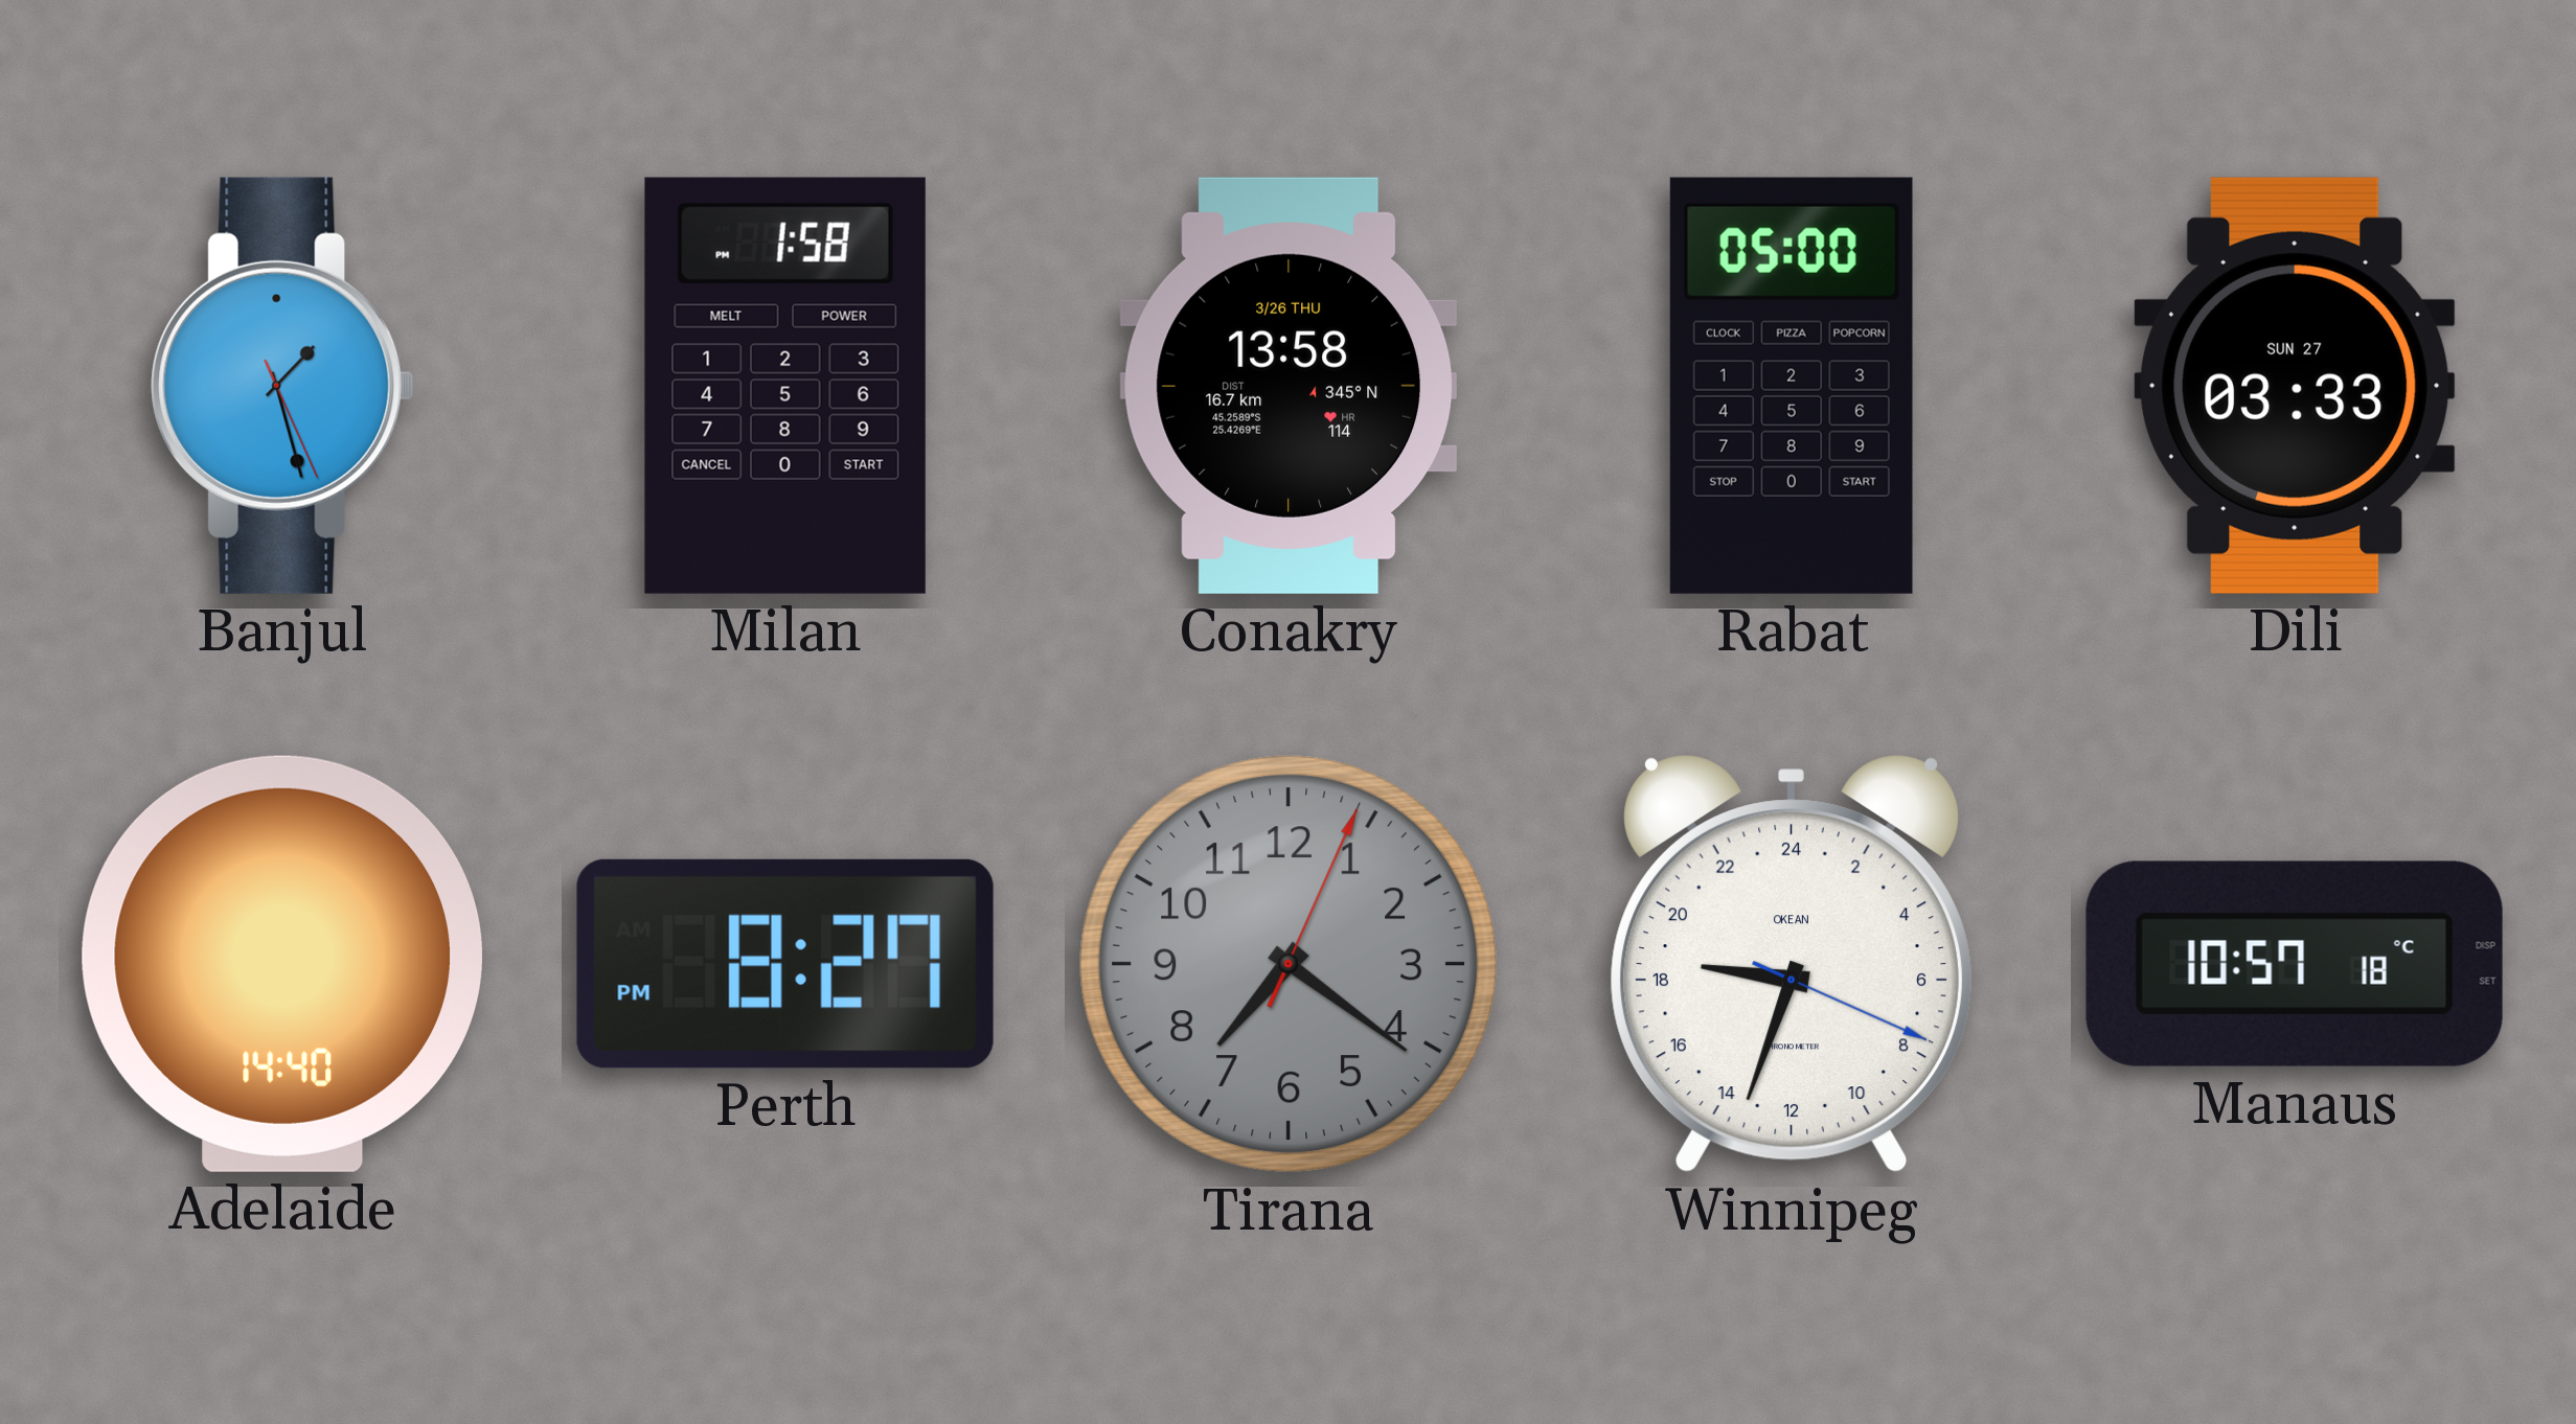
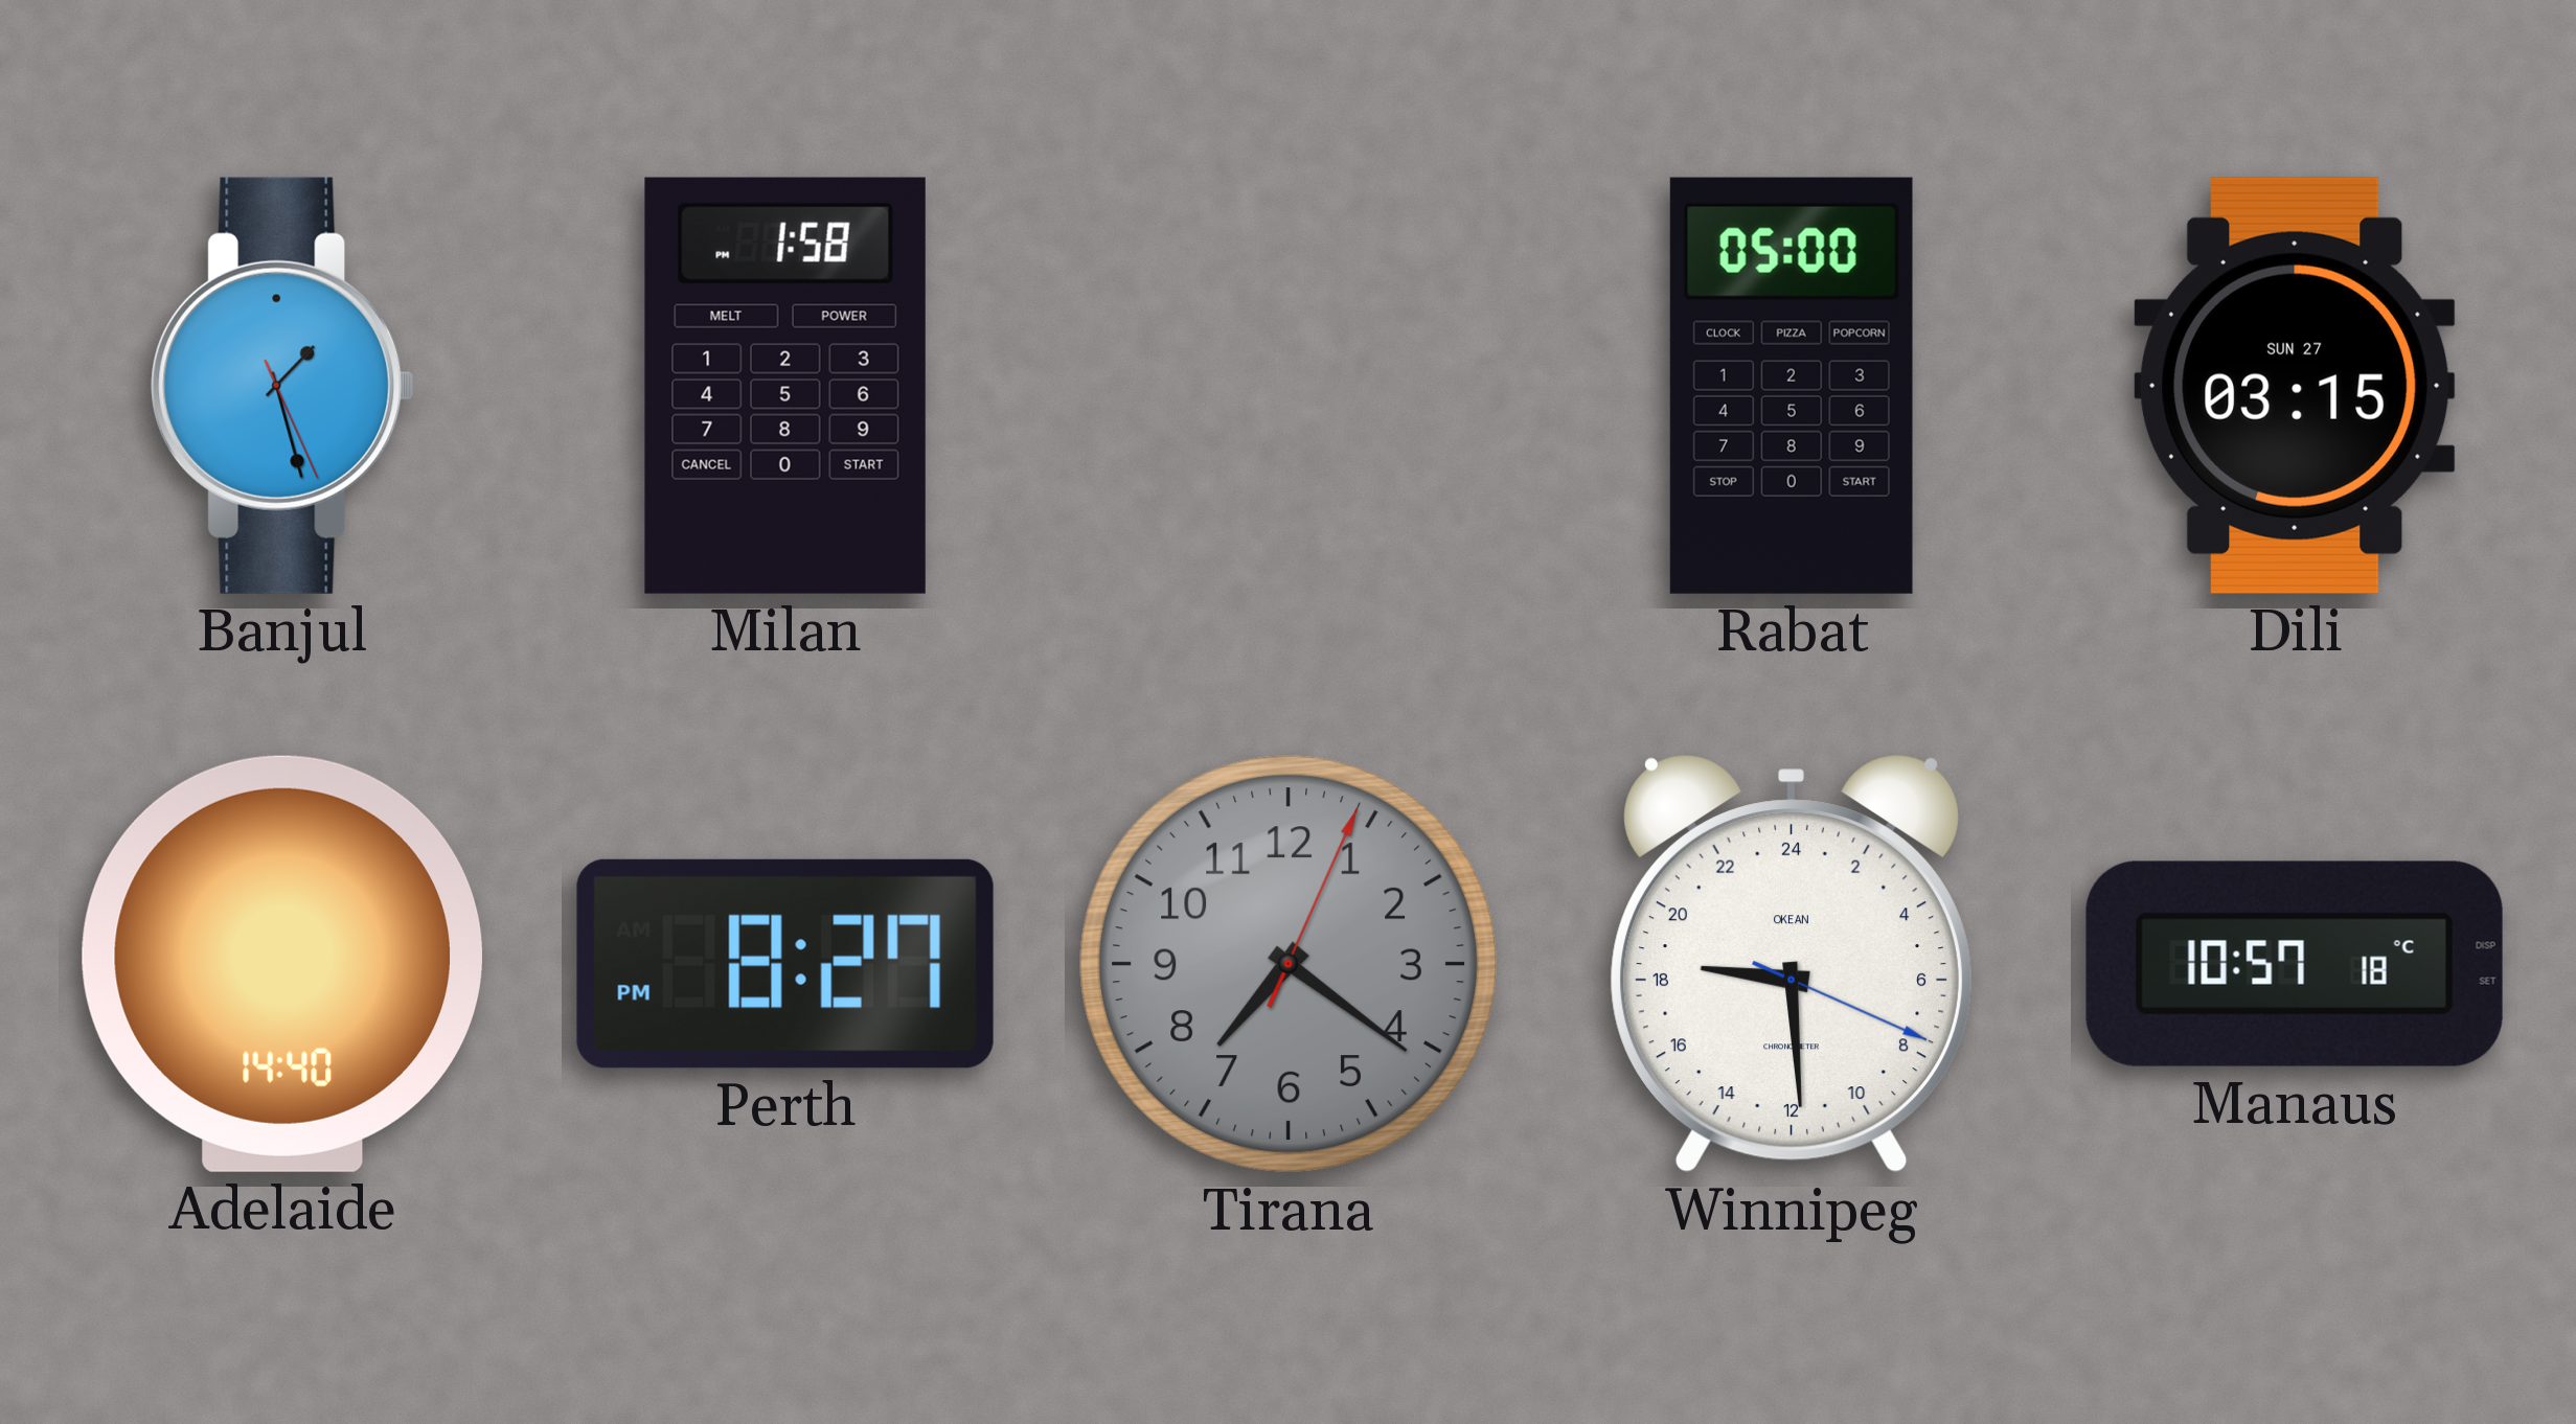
Conakry: 13:58 -> none (1289, 386)
Dili: 03:33 -> 03:15 (2296, 386)
Winnipeg: 18:33 -> 18:29 (1792, 964)
